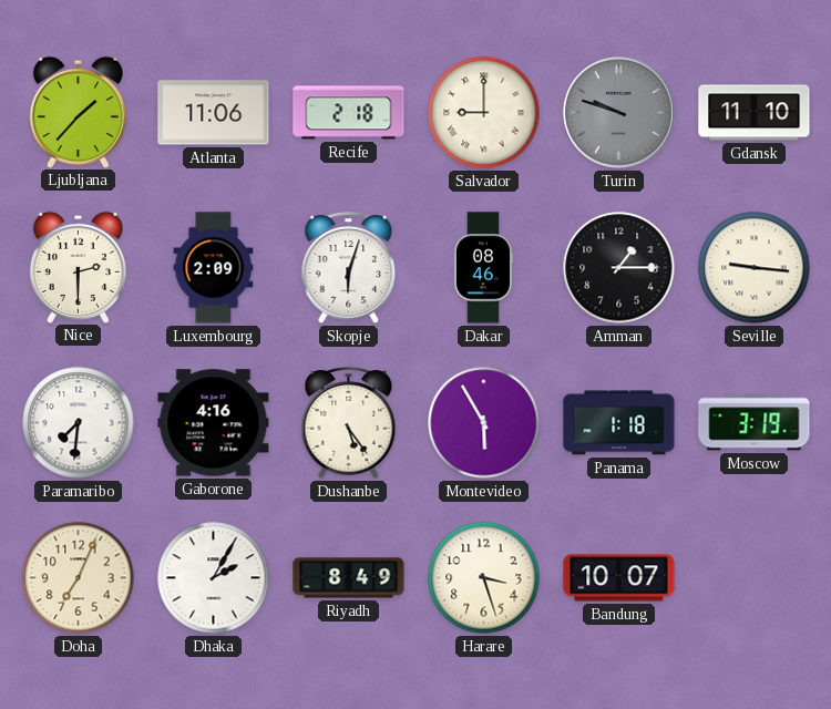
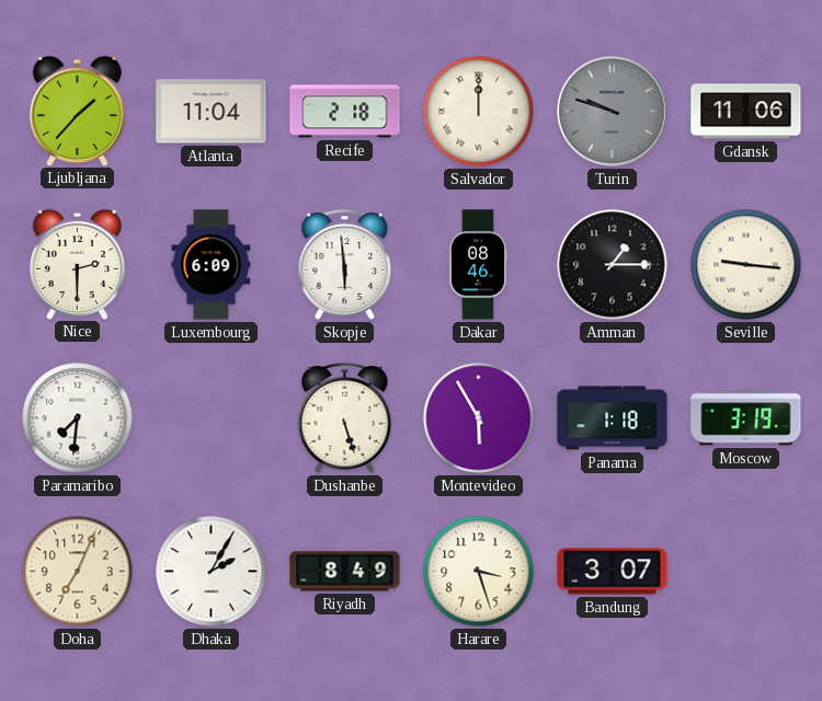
Atlanta: 11:06 -> 11:04 (212, 112)
Salvador: 9:00 -> 12:00 (479, 112)
Gdansk: 11:10 -> 11:06 (746, 112)
Luxembourg: 2:09 -> 6:09 (212, 265)
Skopje: 6:03 -> 5:59 (345, 265)
Gaborone: 4:16 -> none (214, 423)
Dushanbe: 5:24 -> 5:27 (345, 418)
Bandung: 10:07 -> 3:07 (613, 572)
